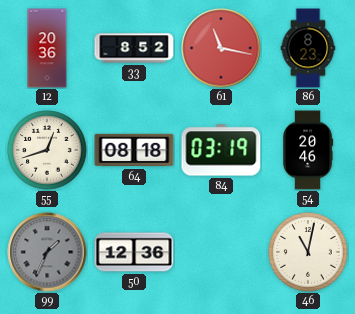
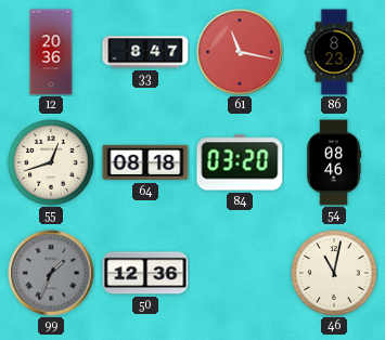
33: 8:52 -> 8:47 (145, 52)
84: 03:19 -> 03:20 (240, 162)
54: 20:46 -> 08:46 (334, 162)
